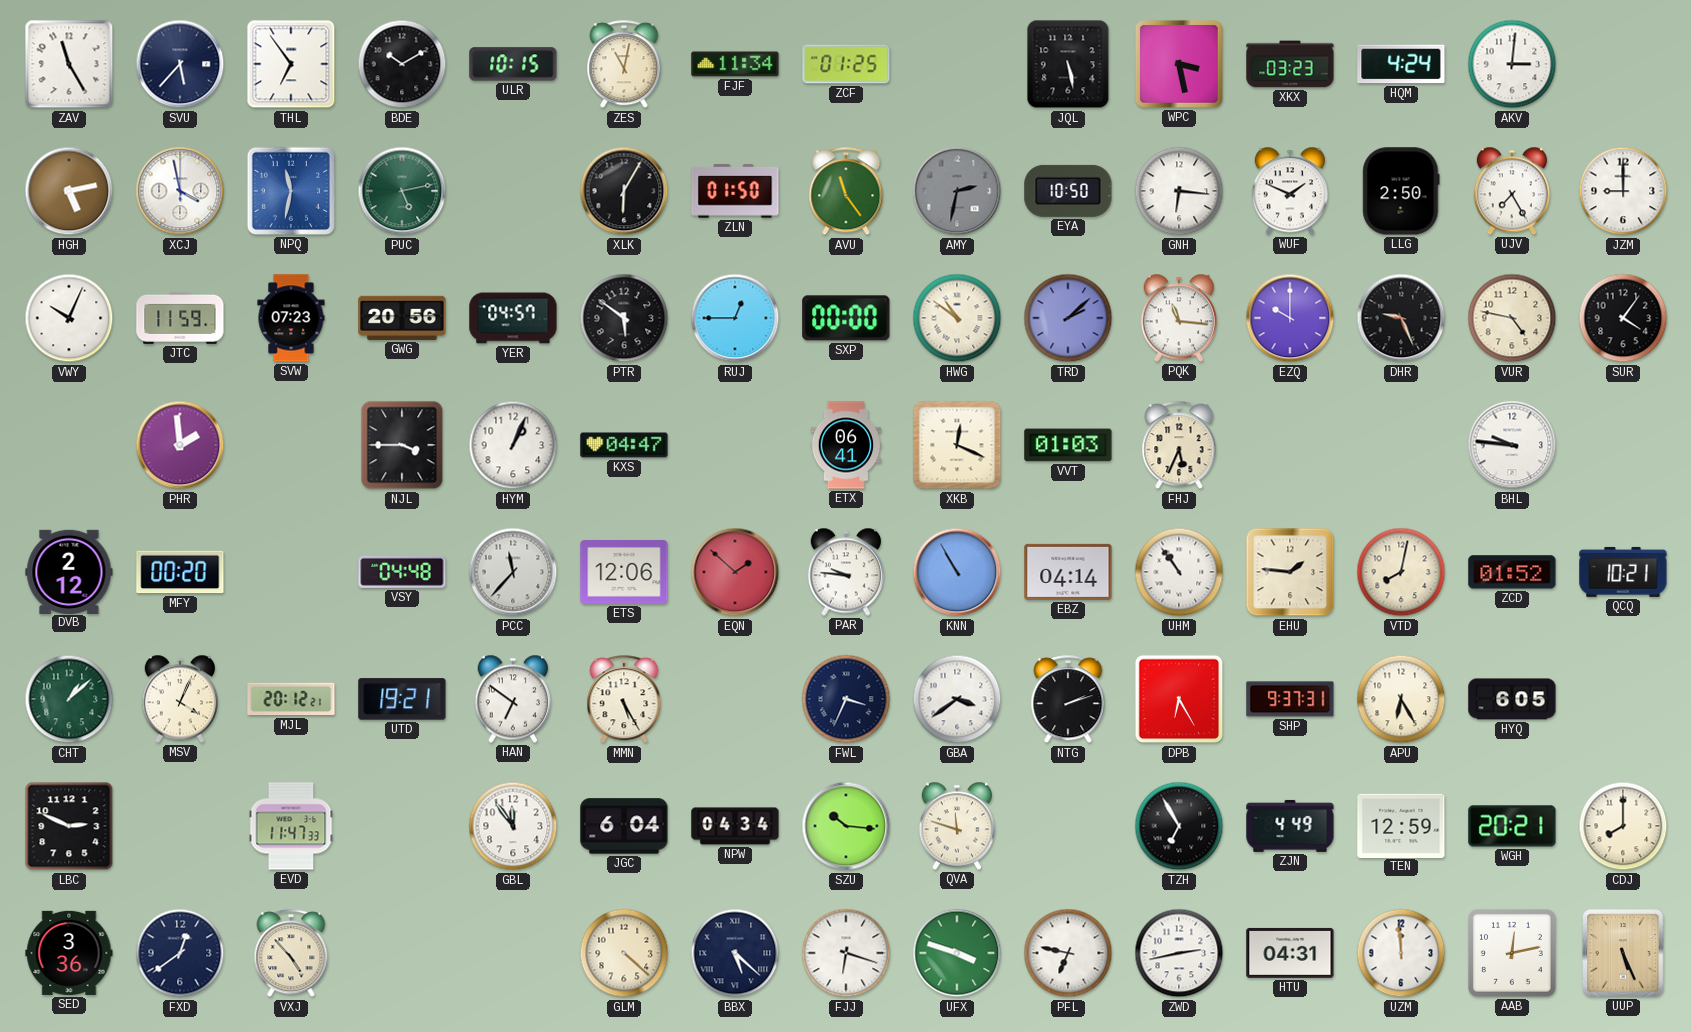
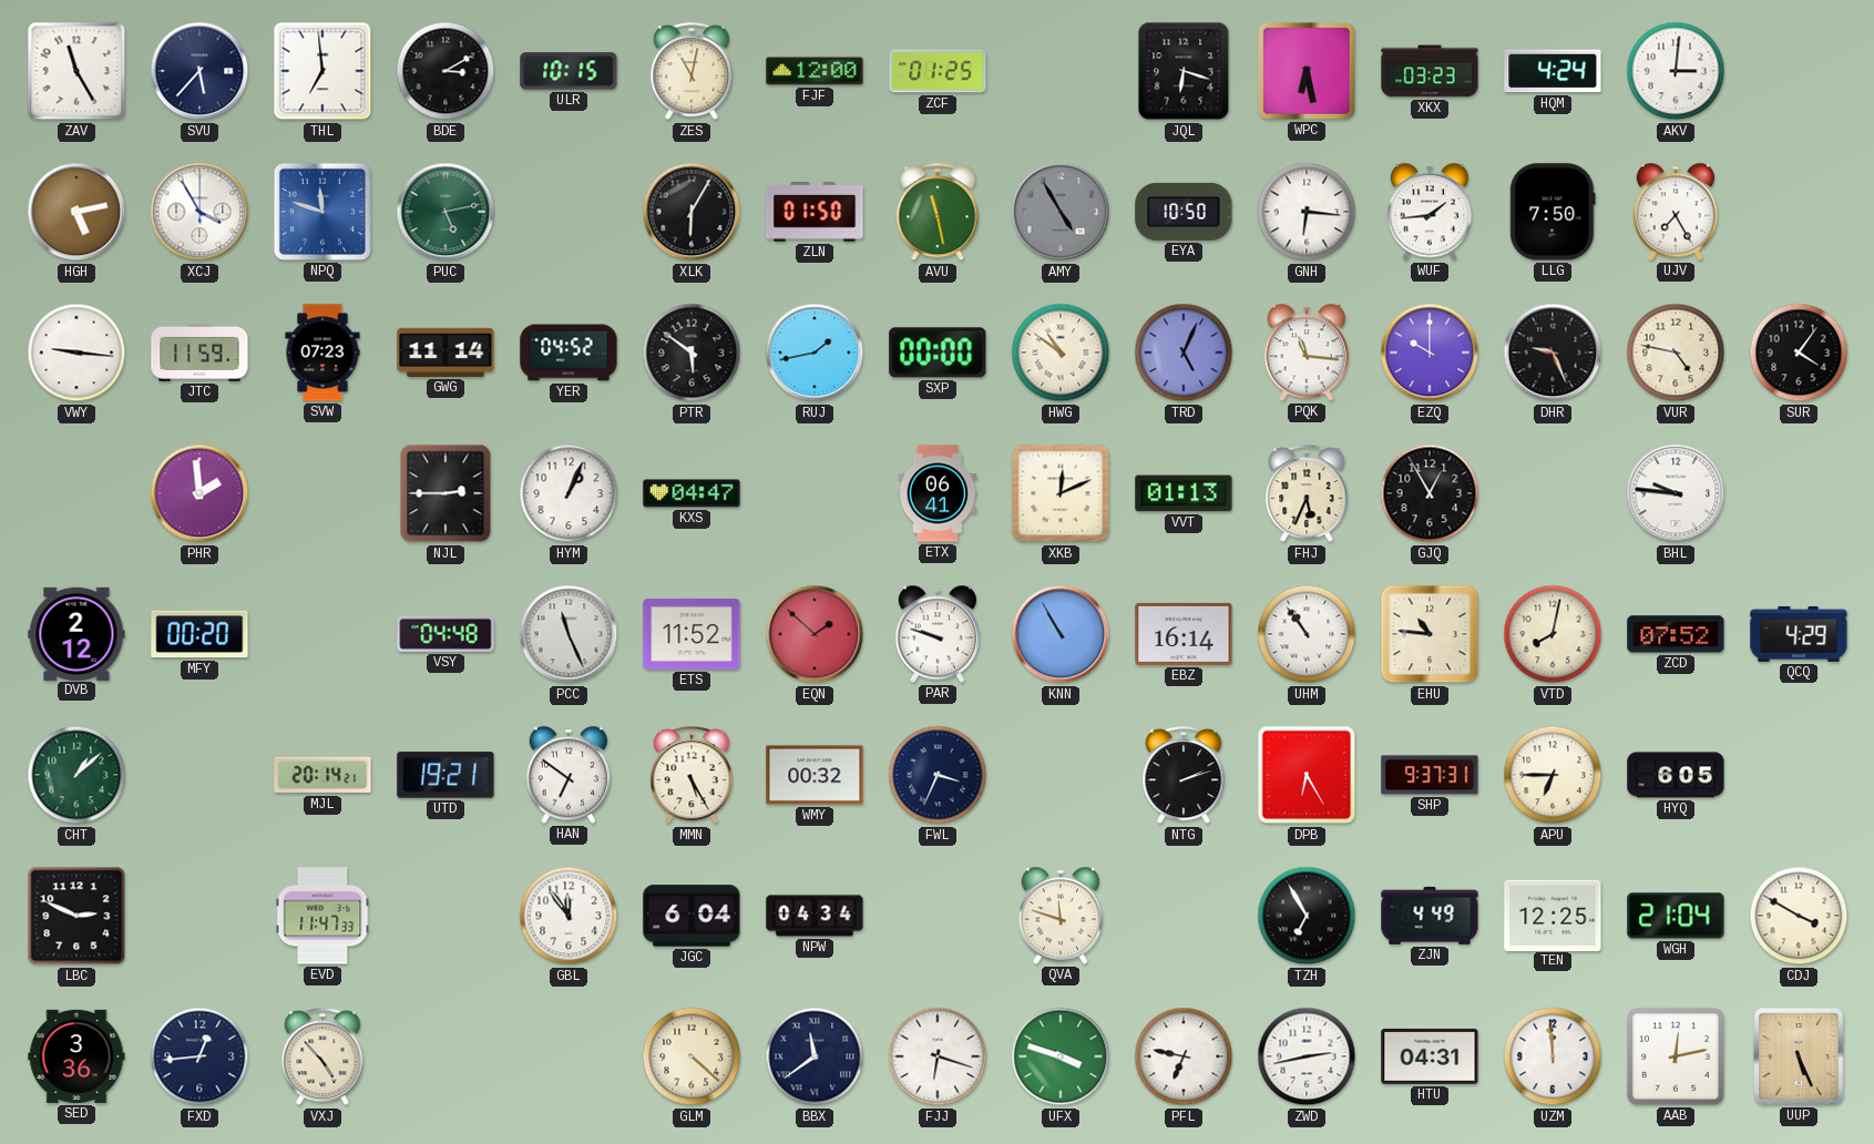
THL: 6:54 -> 6:59 (322, 71)
BDE: 10:10 -> 3:10 (446, 71)
FJF: 11:34 -> 12:00 (815, 71)
JQL: 5:28 -> 6:18 (1184, 71)
WPC: 3:28 -> 6:28 (1307, 71)
XCJ: 3:58 -> 3:55 (199, 212)
NPQ: 11:32 -> 11:48 (322, 212)
AVU: 11:24 -> 11:28 (938, 213)
AMY: 2:32 -> 4:55 (1061, 212)
WUF: 1:49 -> 1:44 (1428, 212)
LLG: 2:50 -> 7:50 (1553, 212)
JZM: 9:00 -> none (1623, 191)
VWY: 10:04 -> 9:16 (76, 353)
GWG: 20:56 -> 11:14 (446, 353)
YER: 04:57 -> 04:52 (569, 353)
RUJ: 12:45 -> 1:43 (815, 353)
TRD: 2:08 -> 5:04 (1184, 353)
NJL: 3:45 -> 2:45 (446, 493)
XKB: 12:19 -> 12:11 (1061, 493)
VVT: 01:03 -> 01:13 (1184, 493)
GJQ: none -> 12:55 (1430, 493)
PCC: 11:37 -> 11:26 (569, 634)
ETS: 12:06 -> 11:52 (692, 634)
PAR: 9:46 -> 9:48 (936, 634)
EBZ: 04:14 -> 16:14 (1184, 634)
EHU: 1:46 -> 10:46 (1430, 634)
ZCD: 01:52 -> 07:52 (1676, 634)
QCQ: 10:21 -> 4:29 (1799, 634)
MSV: 4:04 -> none (179, 699)
MJL: 20:12 -> 20:14 (322, 775)
WMY: none -> 00:32 (815, 775)
GBA: 3:39 -> none (957, 699)
APU: 6:25 -> 6:45 (1553, 775)
SZU: 10:16 -> none (846, 826)
TEN: 12:59 -> 12:25 (1553, 915)
WGH: 20:21 -> 21:04 (1676, 916)
CDJ: 8:00 -> 3:50 (1799, 916)
FXD: 12:39 -> 12:44 (199, 1056)
BBX: 5:22 -> 11:39 (815, 1056)
